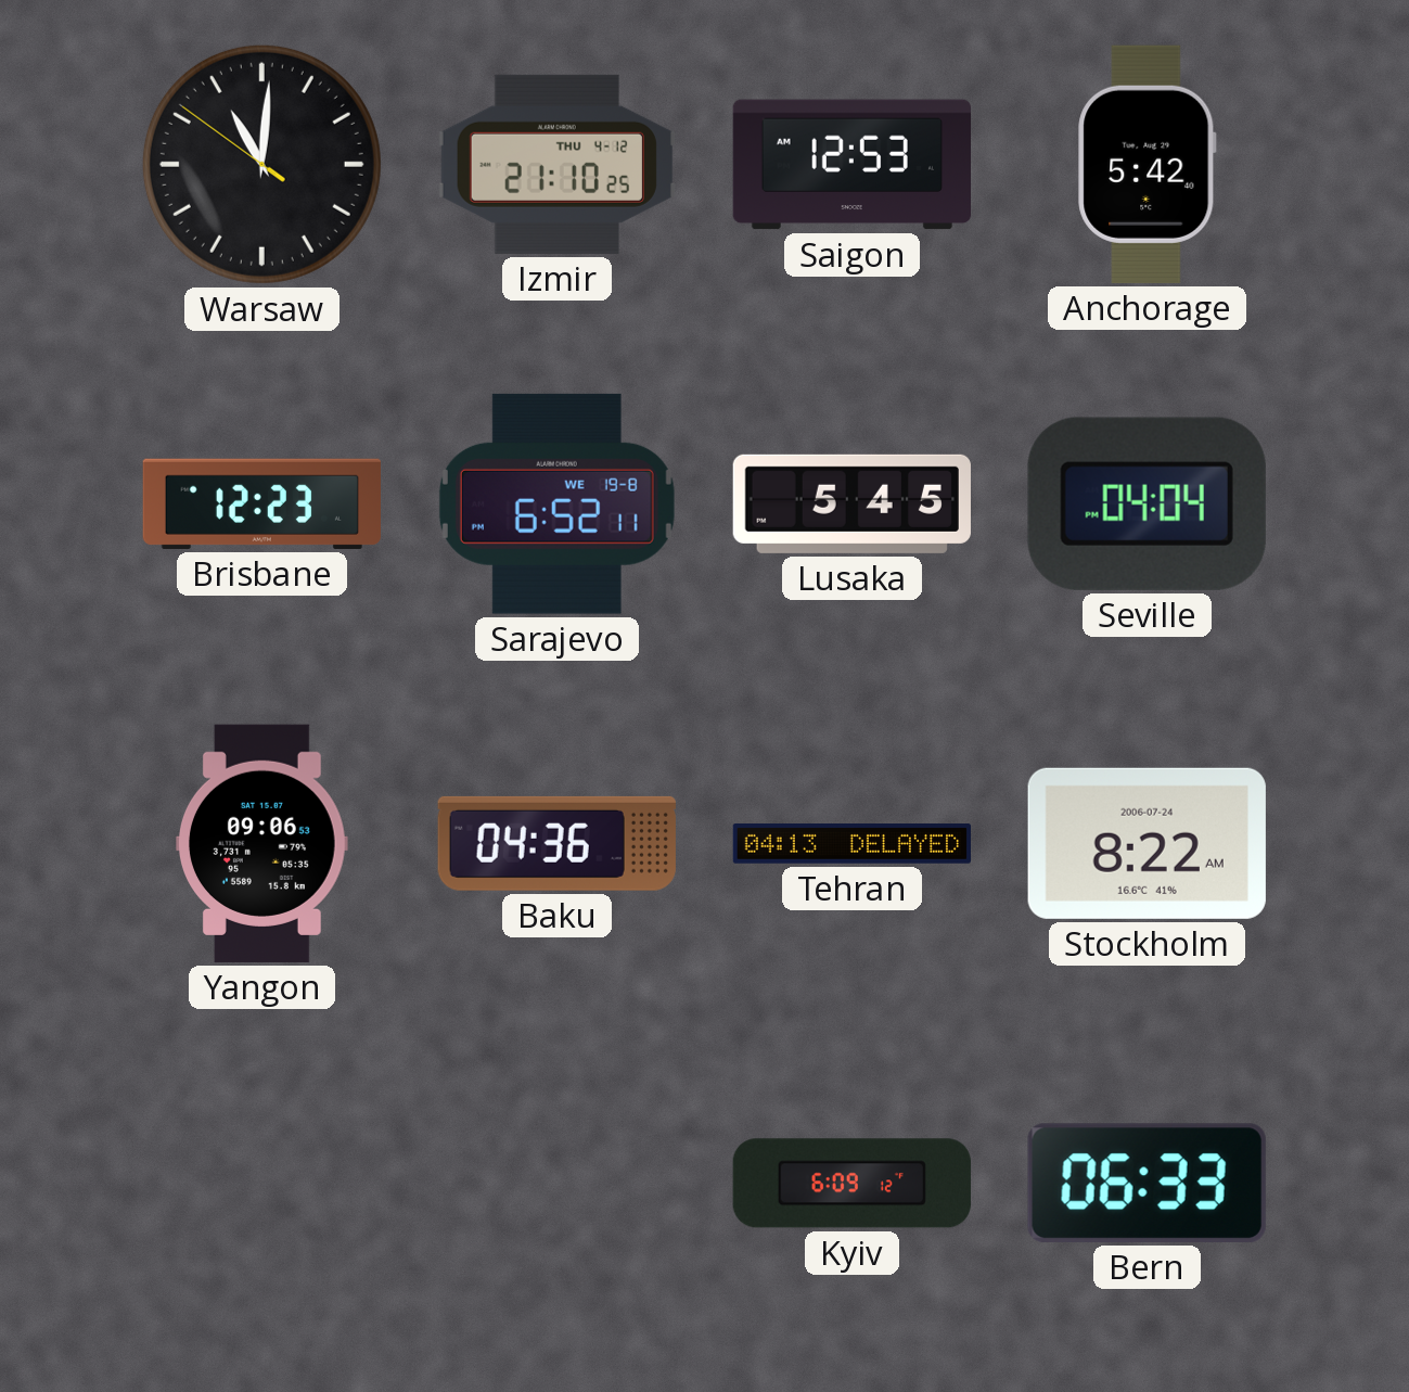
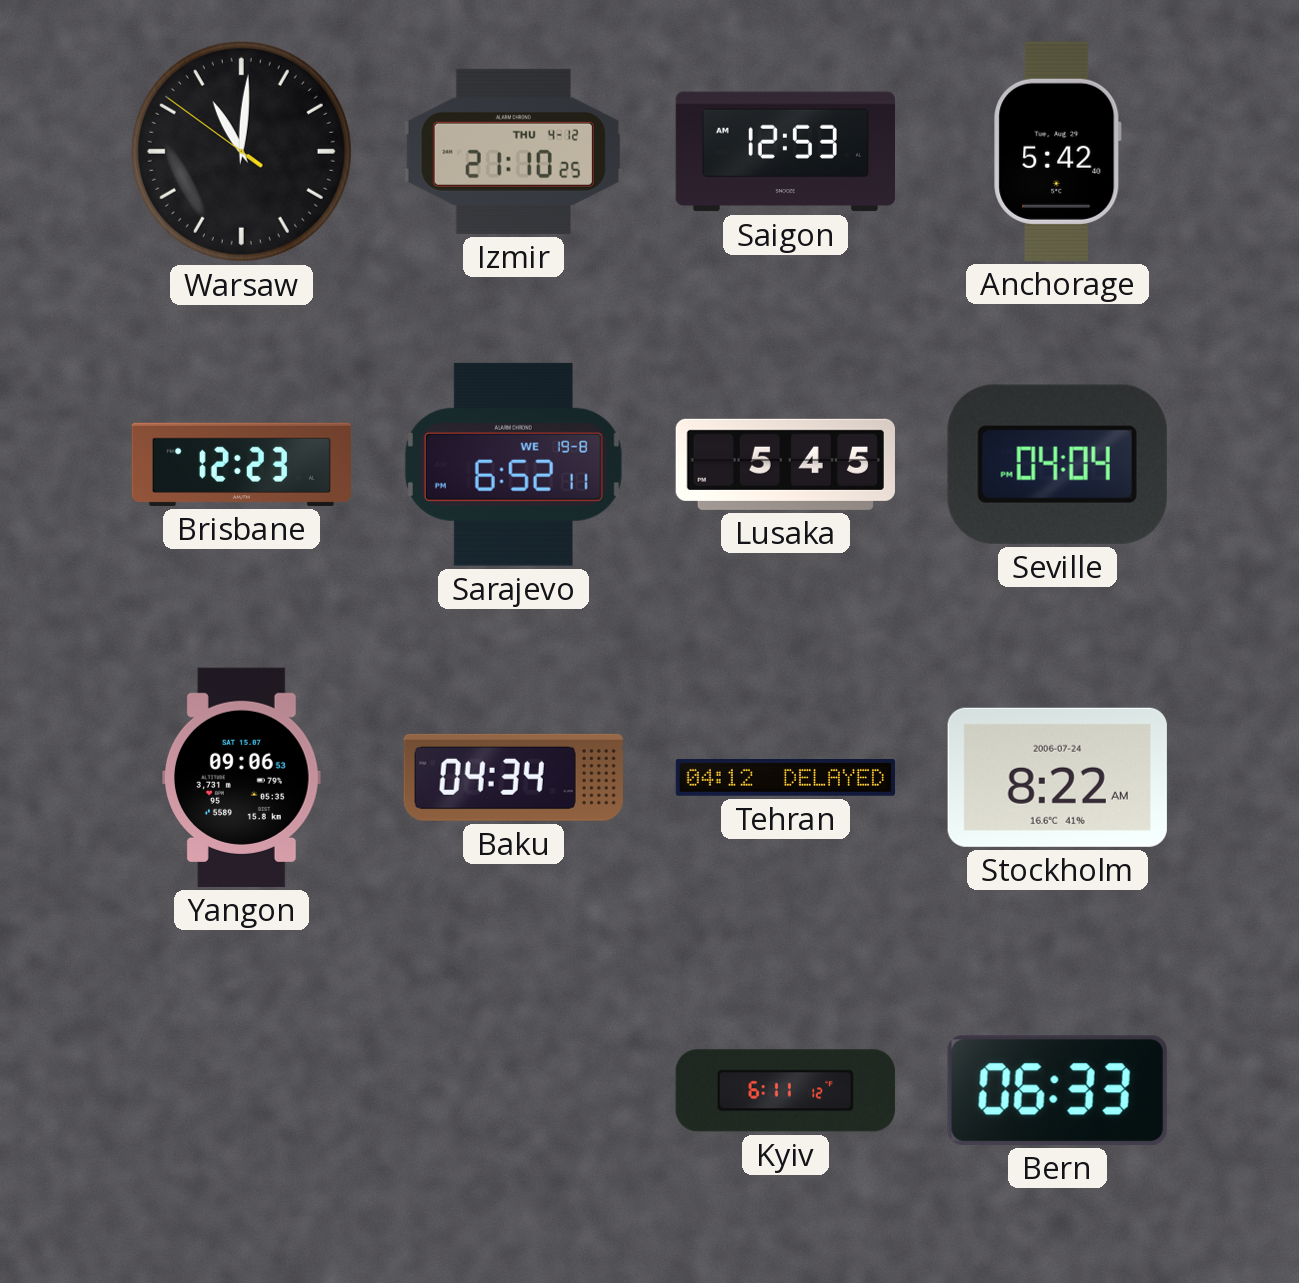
Baku: 04:36 -> 04:34 (513, 777)
Tehran: 04:13 -> 04:12 (785, 778)
Kyiv: 6:09 -> 6:11 (785, 1091)
